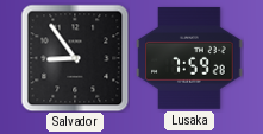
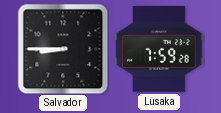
Salvador: 8:54 -> 8:45 (63, 49)
